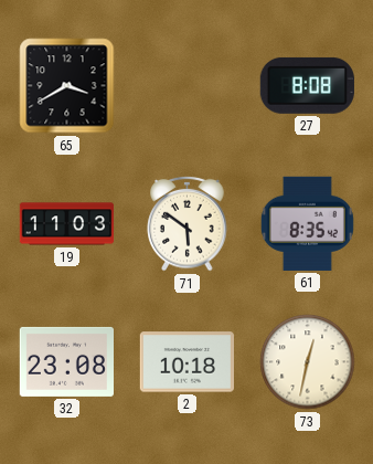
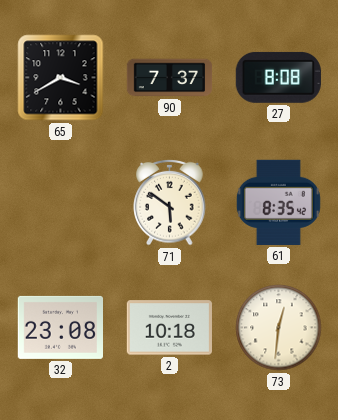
90: none -> 7:37 (170, 78)
19: 11:03 -> none (67, 224)
73: 12:32 -> 12:31 (279, 328)
